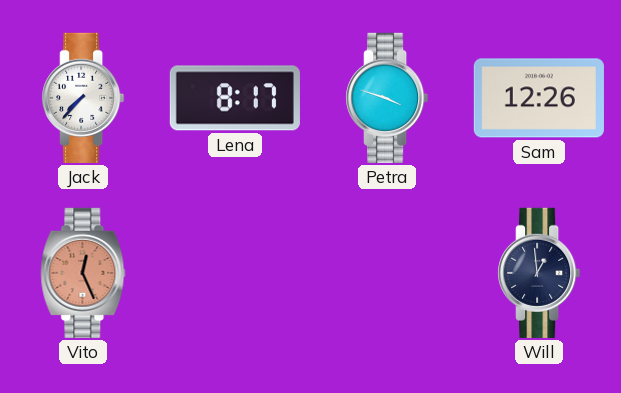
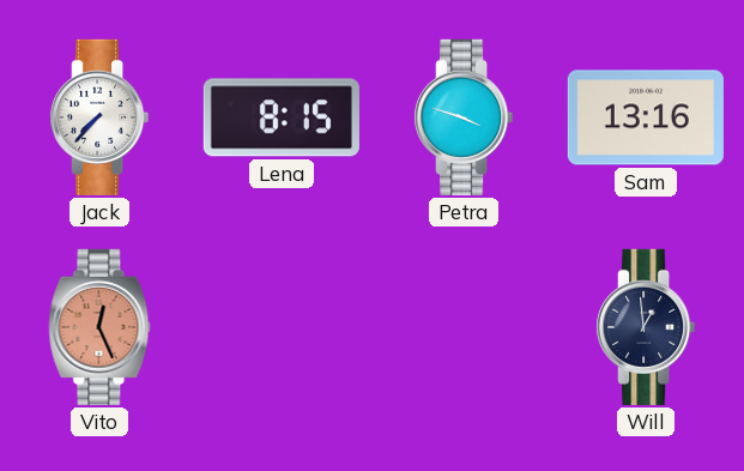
Lena: 8:17 -> 8:15 (282, 117)
Sam: 12:26 -> 13:16 (646, 117)
